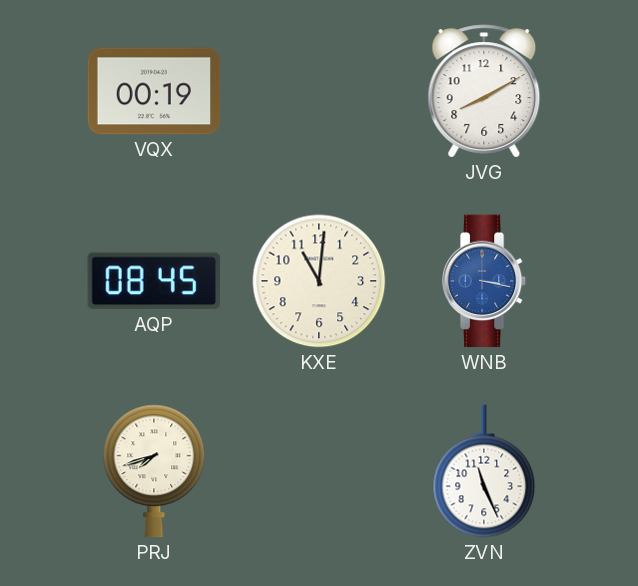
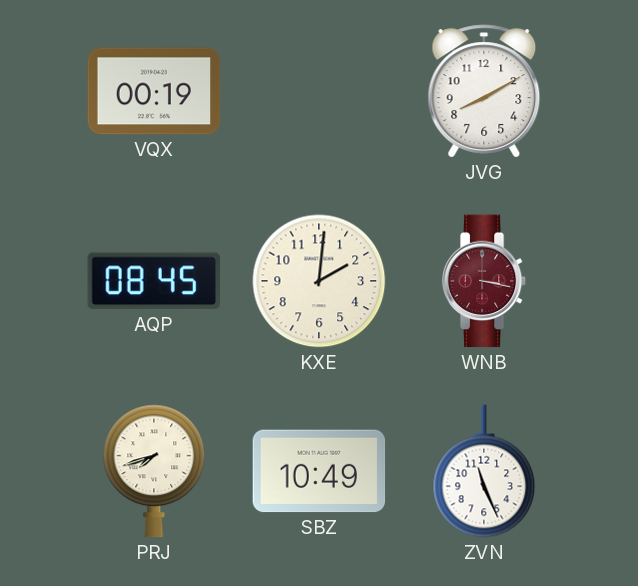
KXE: 11:01 -> 2:01 (319, 281)
WNB dial: blue -> burgundy (484, 281)
SBZ: none -> 10:49 (319, 471)
